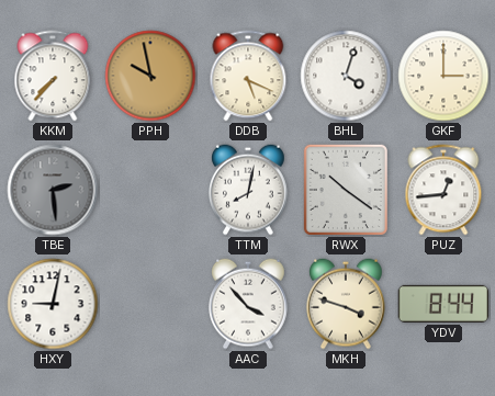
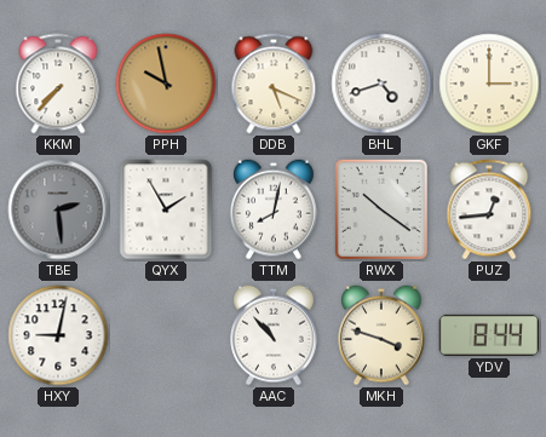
BHL: 4:03 -> 4:42 (381, 84)
QYX: none -> 1:55 (166, 209)
AAC: 3:53 -> 10:53 (275, 335)
